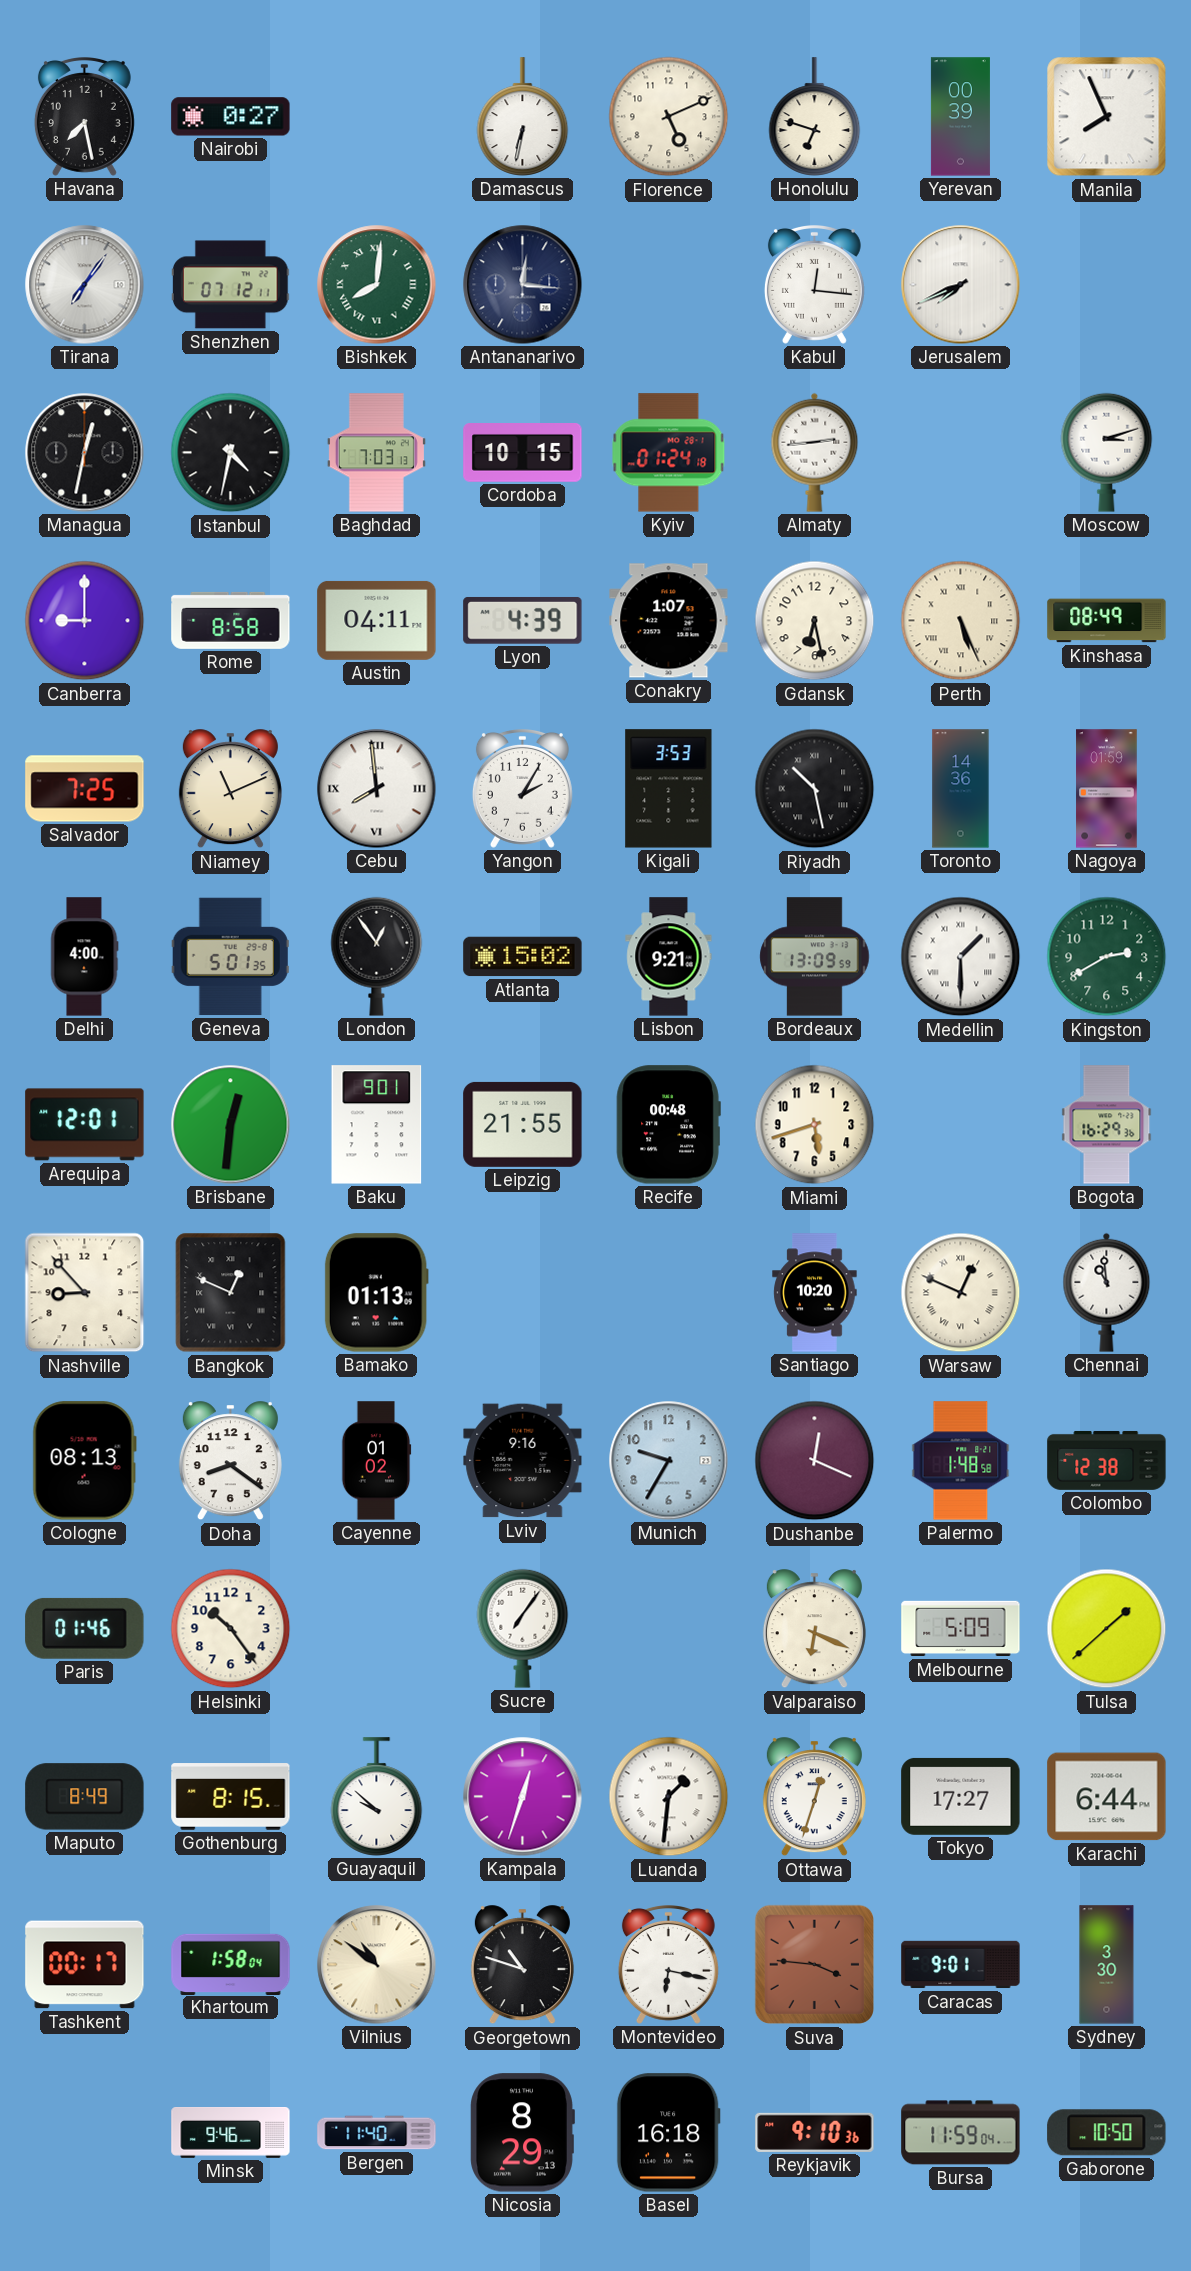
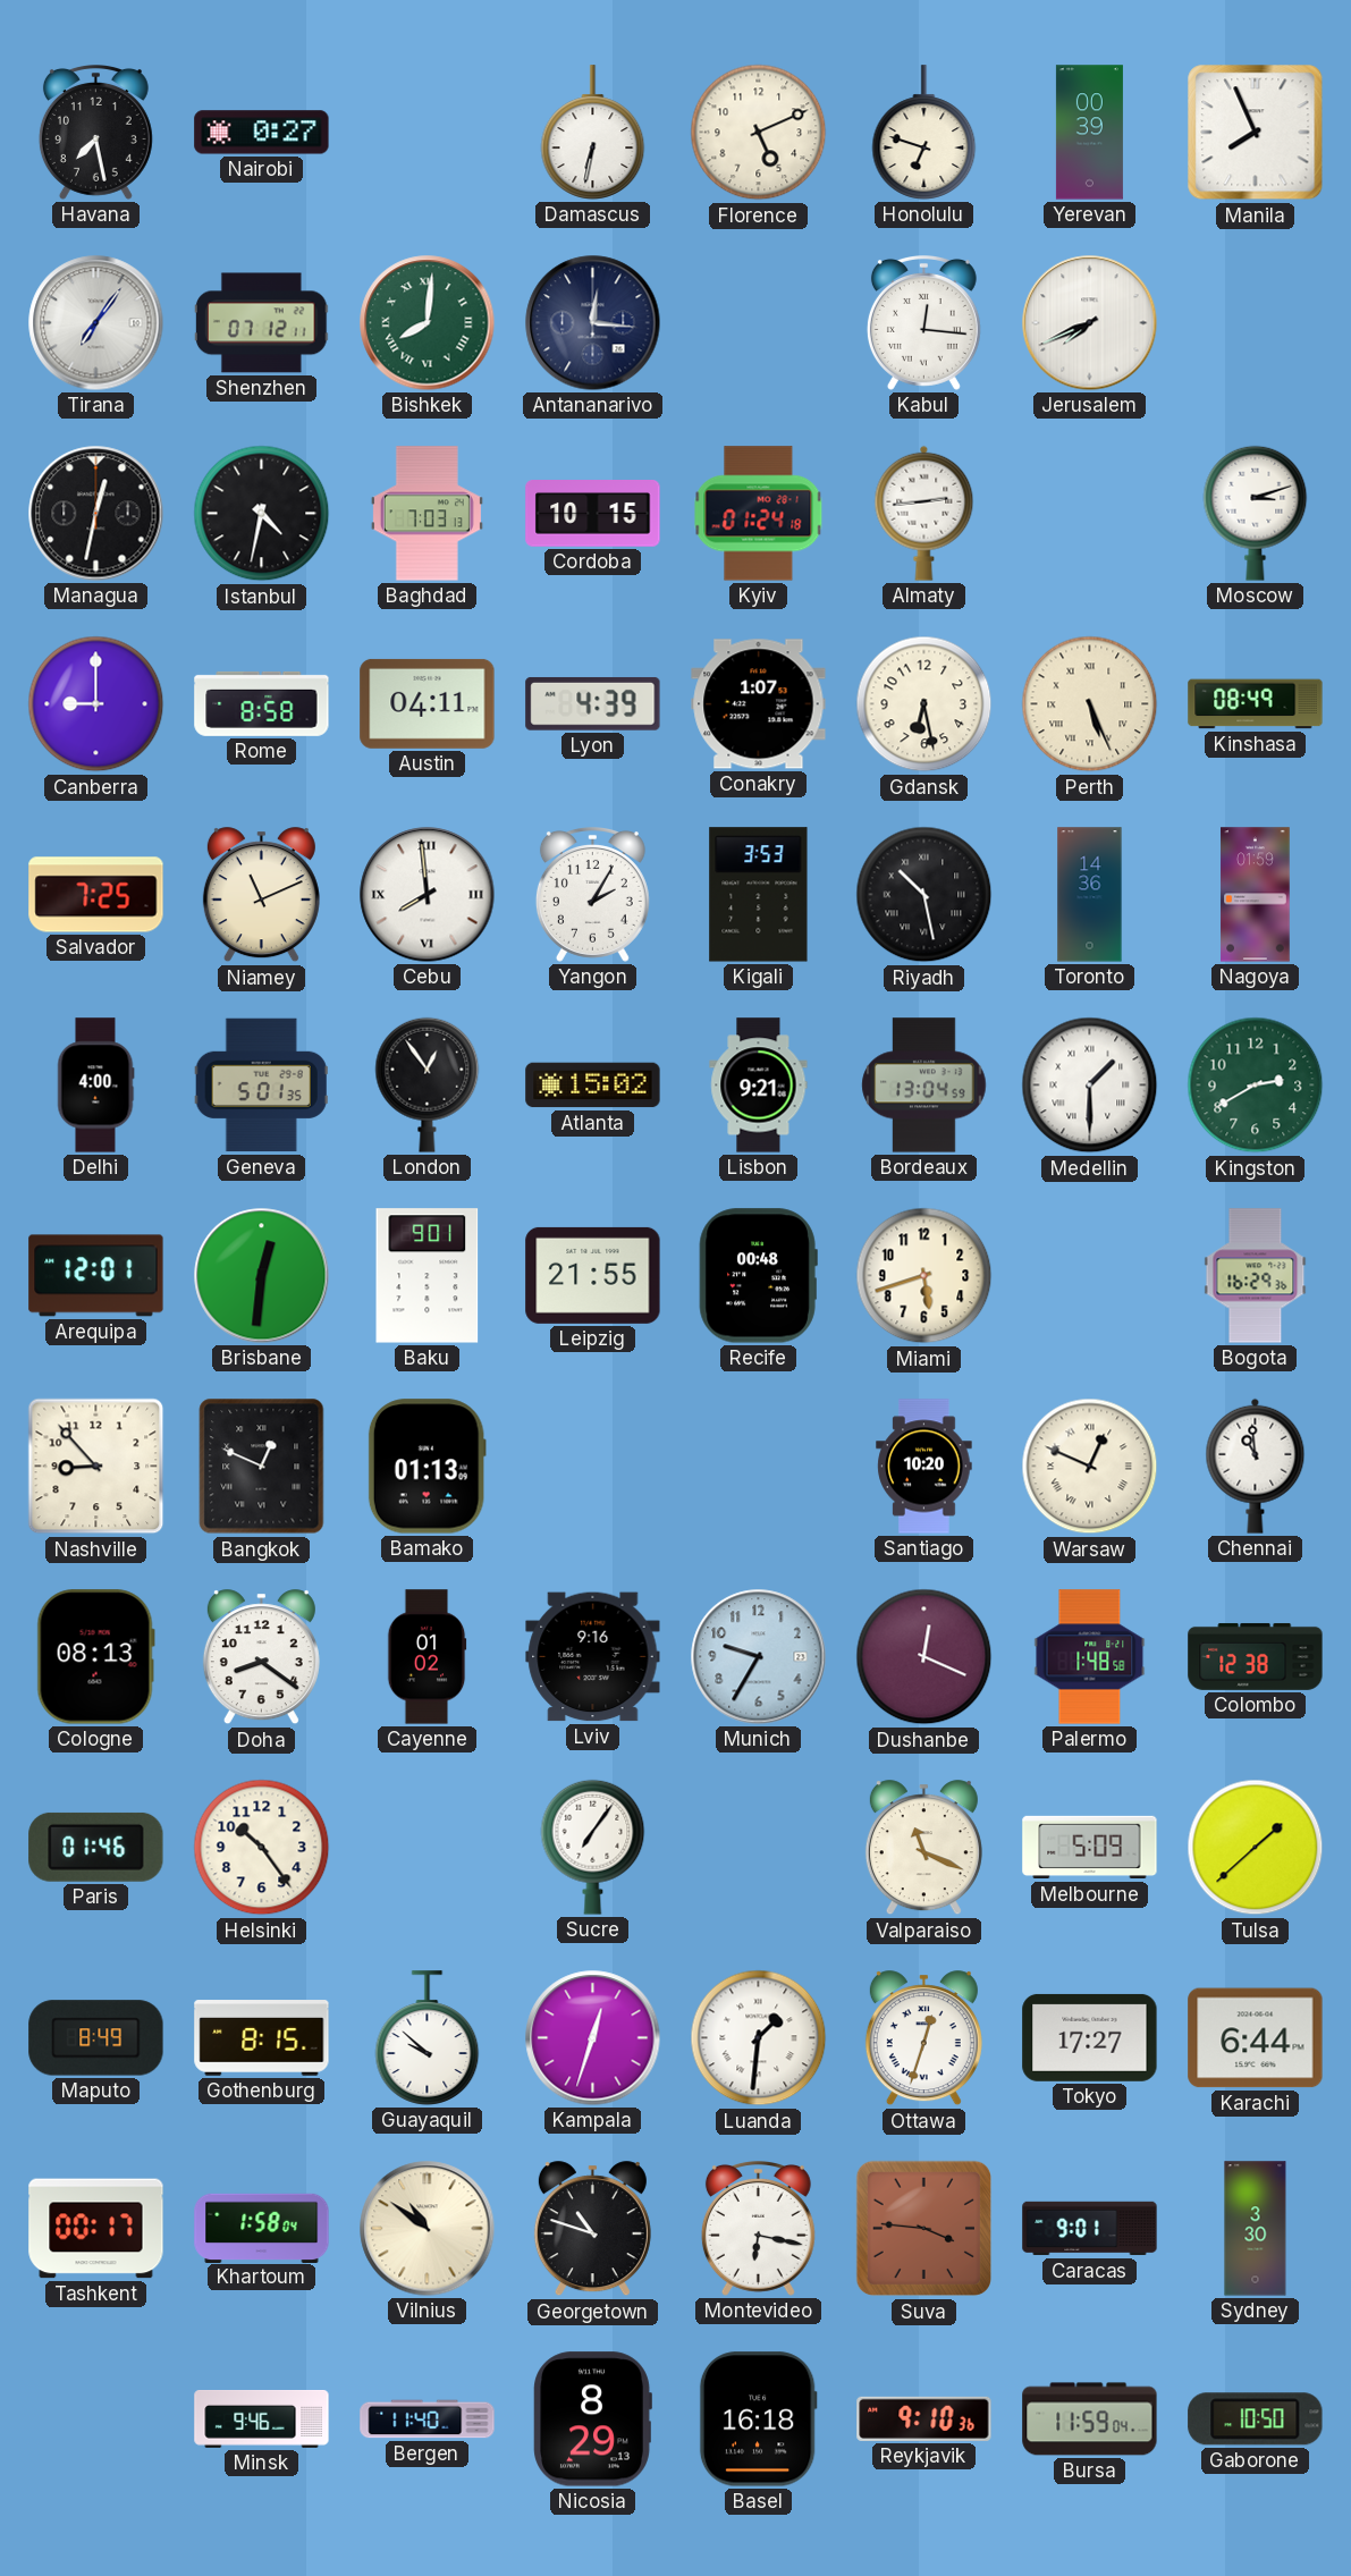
Bordeaux: 13:09 -> 13:04 (924, 1086)
Valparaiso: 6:19 -> 11:19 (923, 1848)
